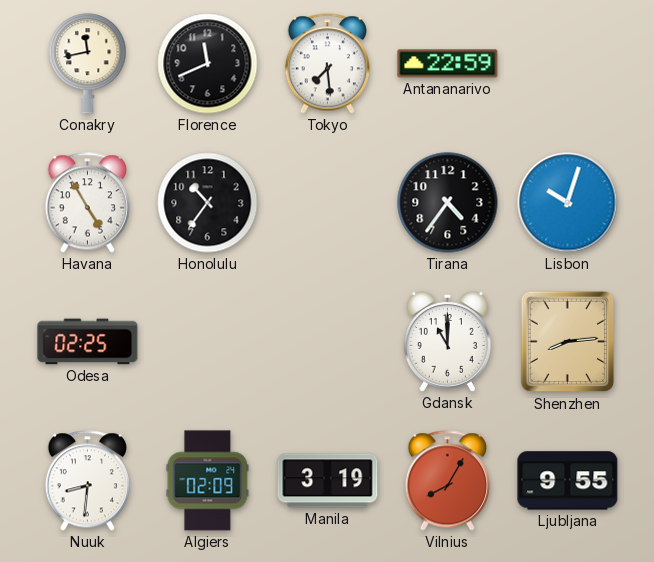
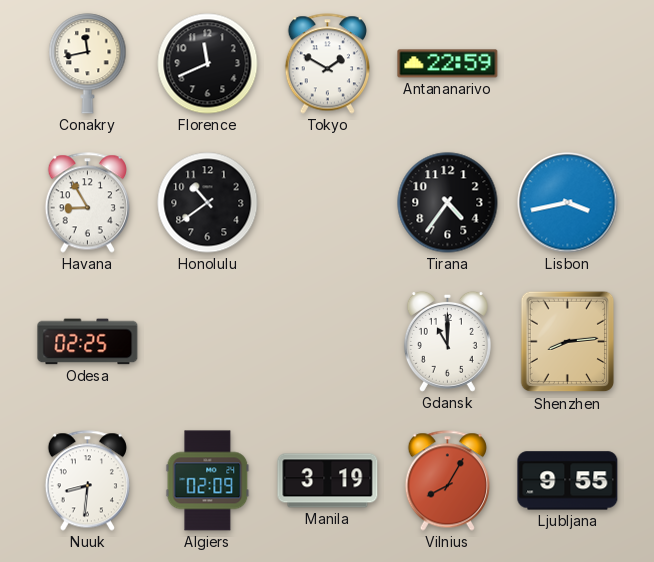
Tokyo: 7:29 -> 1:50 (327, 64)
Havana: 4:55 -> 8:55 (87, 203)
Honolulu: 10:36 -> 10:39 (208, 203)
Lisbon: 10:03 -> 3:43 (568, 203)
